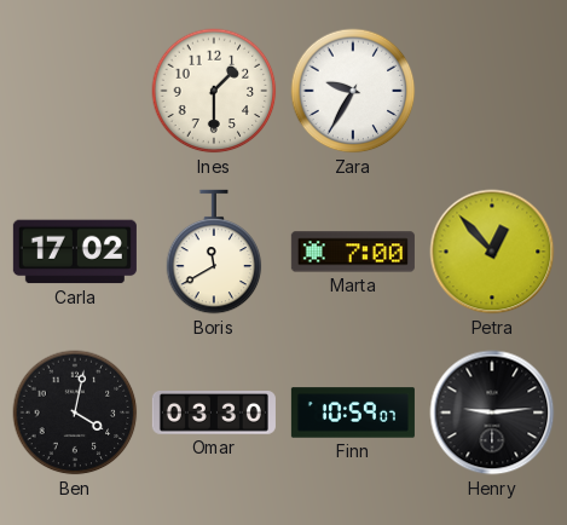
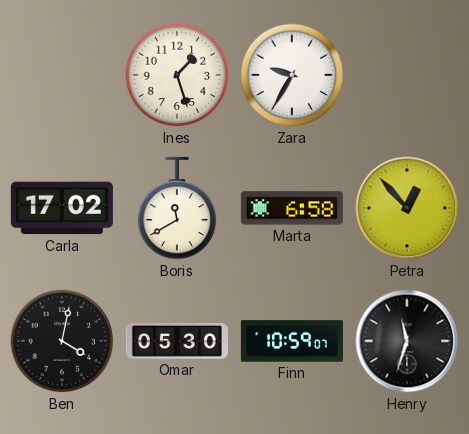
Ines: 1:30 -> 1:27 (177, 75)
Marta: 7:00 -> 6:58 (292, 208)
Omar: 03:30 -> 05:30 (177, 342)
Henry: 9:14 -> 11:33 (407, 341)
